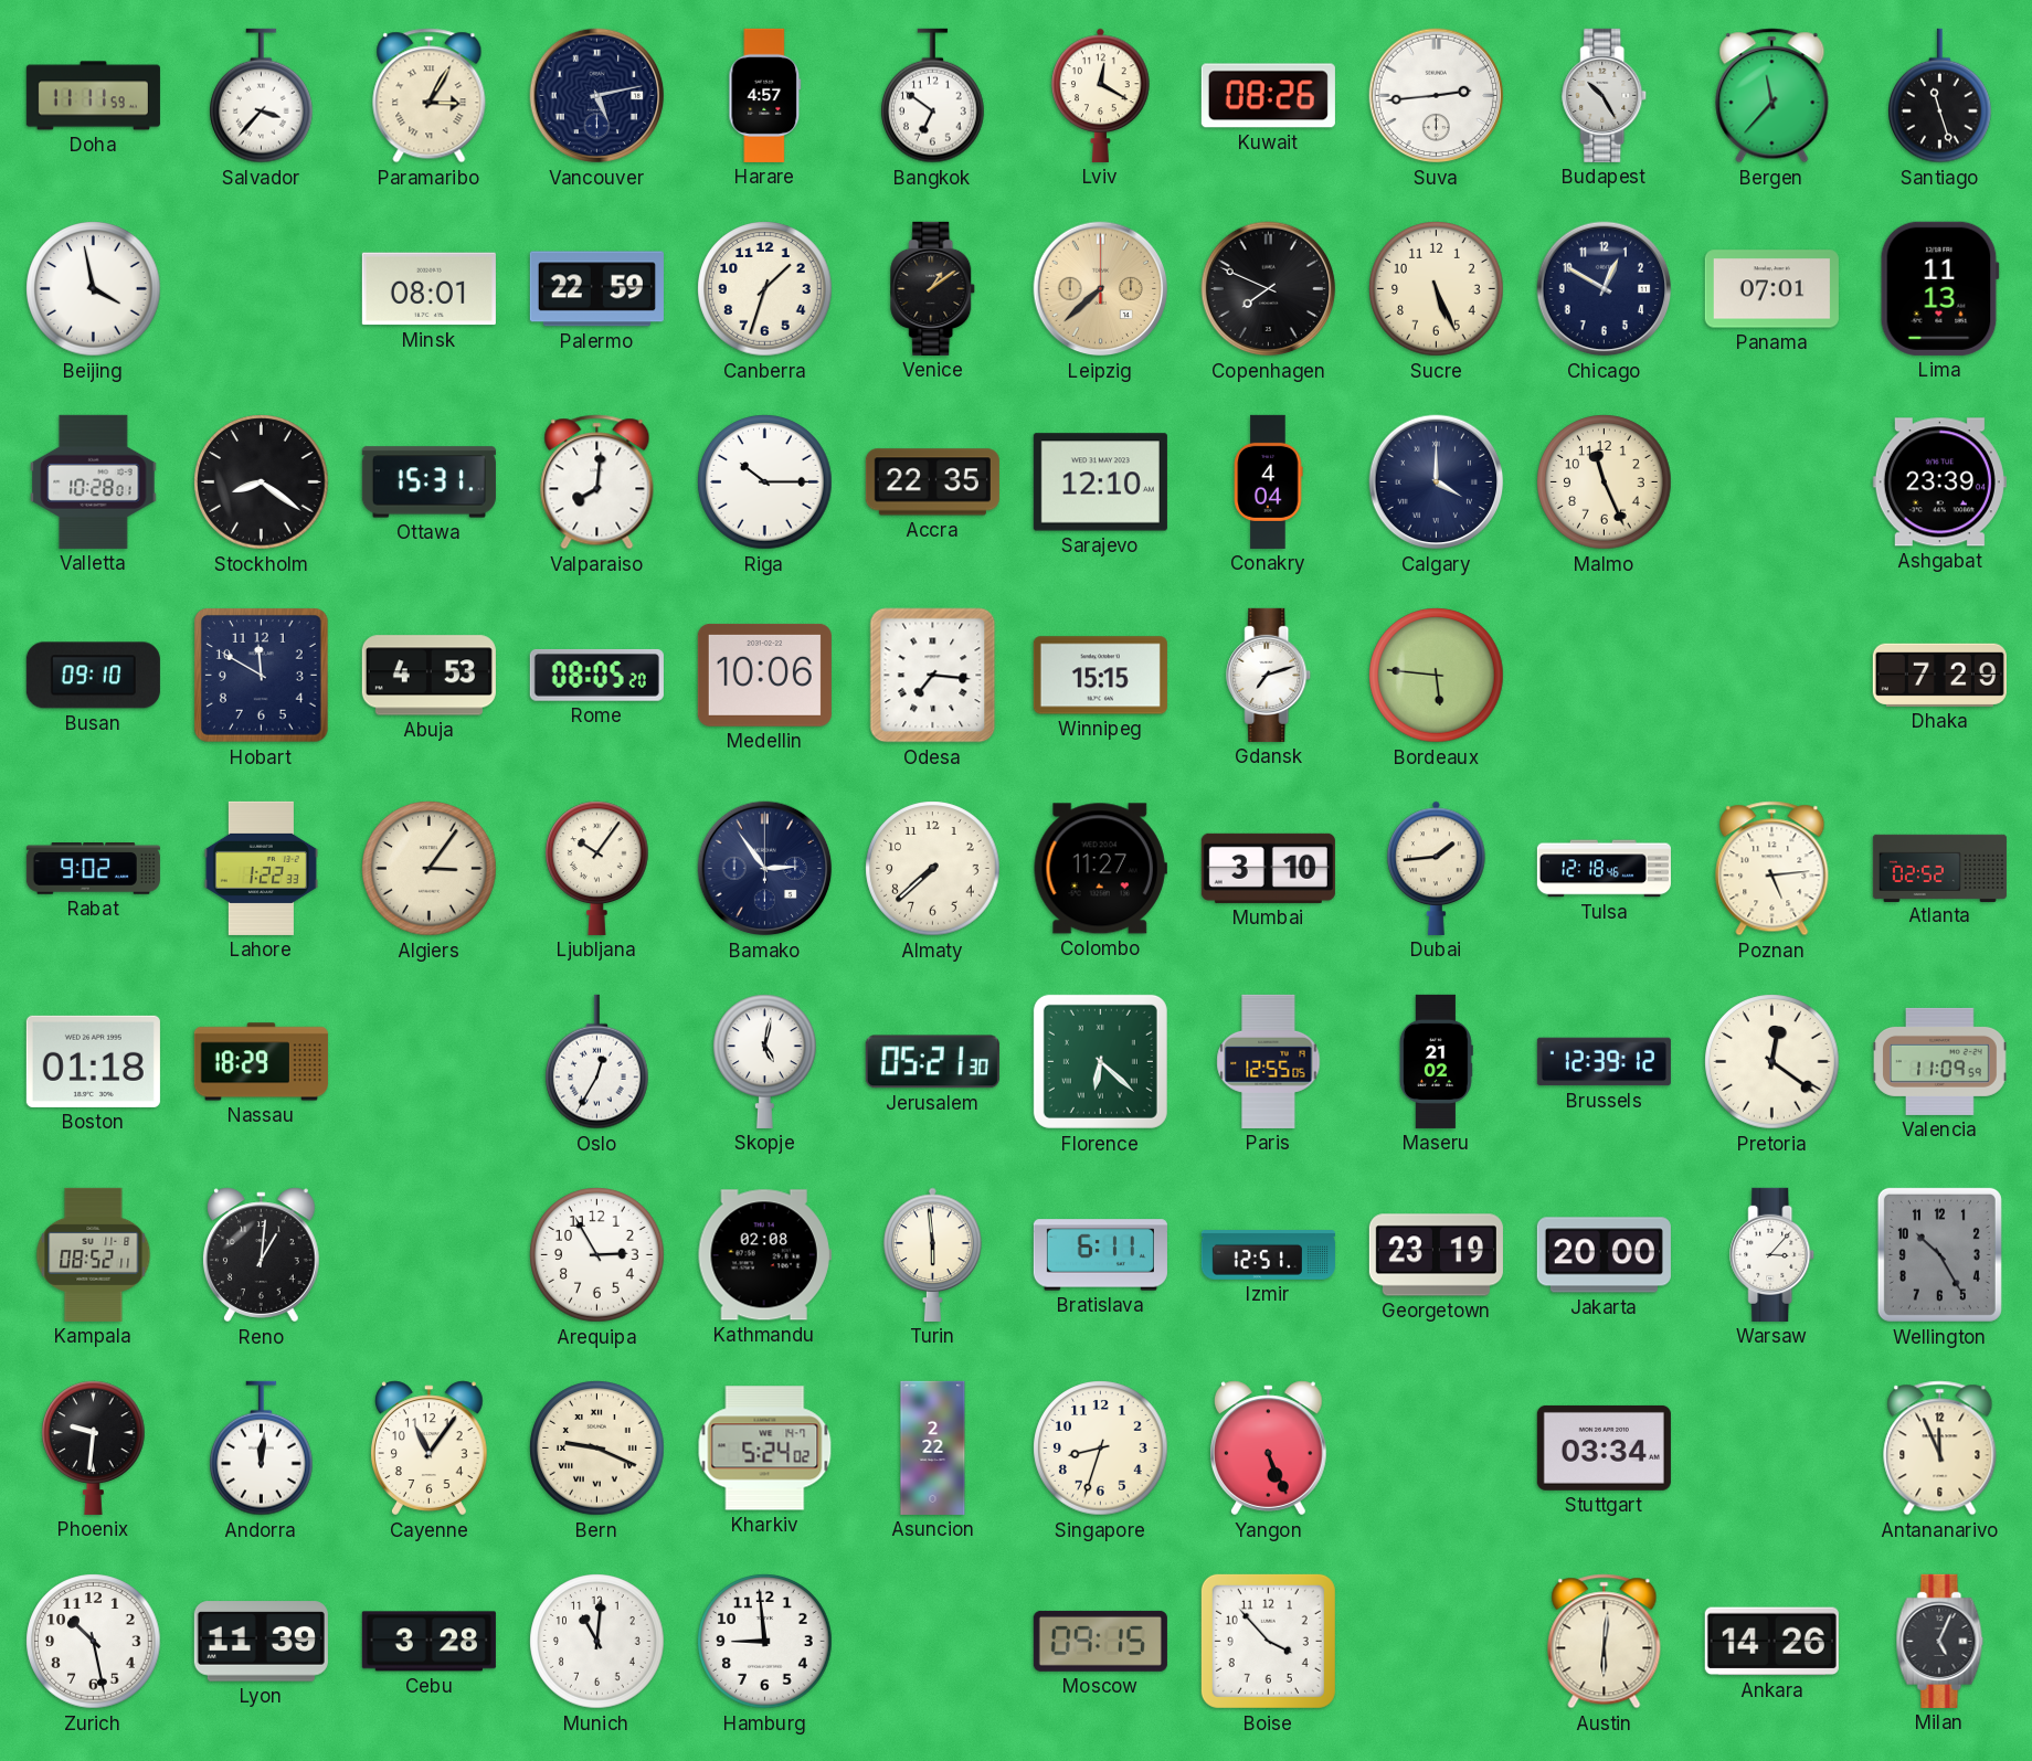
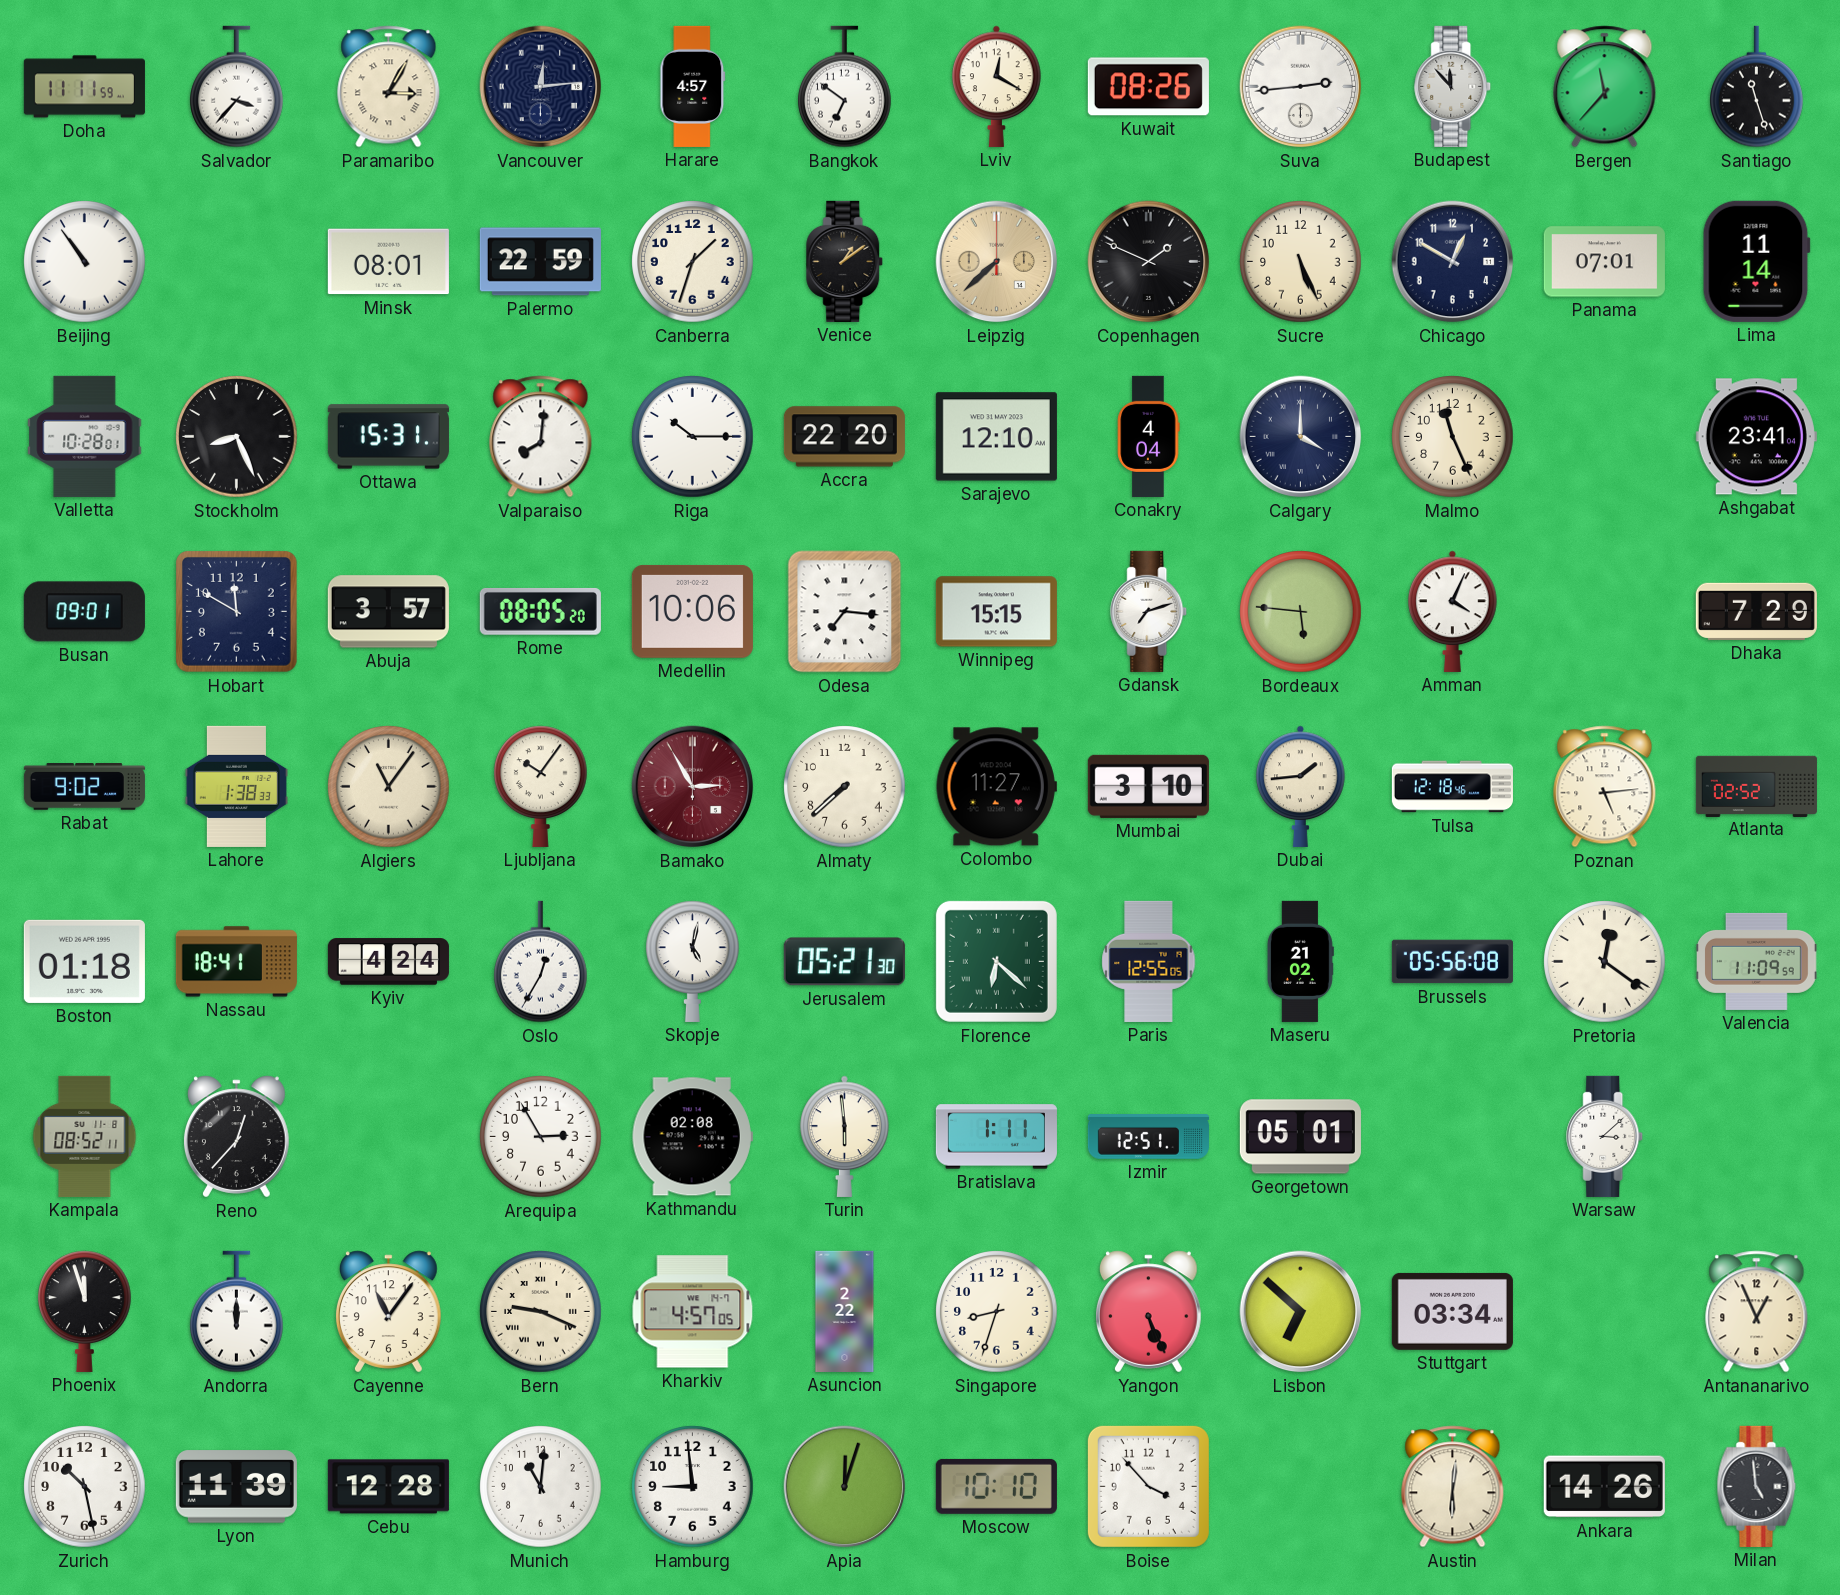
Vancouver: 5:13 -> 12:14 (541, 87)
Budapest: 10:25 -> 11:53 (1453, 86)
Beijing: 3:58 -> 10:54 (85, 262)
Copenhagen: 7:49 -> 1:49 (1149, 262)
Lima: 11:13 -> 11:14 (1756, 261)
Stockholm: 8:21 -> 8:26 (237, 437)
Accra: 22:35 -> 22:20 (844, 437)
Ashgabat: 23:39 -> 23:41 (1756, 437)
Busan: 09:10 -> 09:01 (84, 612)
Abuja: 4:53 -> 3:57 (388, 612)
Amman: none -> 4:04 (1453, 611)
Lahore: 1:22 -> 1:38 (236, 786)
Algiers: 3:06 -> 11:06 (389, 787)
Bamako: 2:54 -> 2:55 (693, 787)
Bamako dial: navy -> burgundy (693, 787)
Nassau: 18:29 -> 18:41 (236, 962)
Kyiv: none -> 4:24 (388, 962)
Brussels: 12:39 -> 05:56 (1452, 962)
Reno: 1:01 -> 12:37 (237, 1137)
Bratislava: 6:11 -> 1:11 (996, 1137)
Georgetown: 23:19 -> 05:01 (1300, 1137)
Jakarta: 20:00 -> none (1604, 1255)
Warsaw: 3:07 -> 3:08 (1605, 1136)
Wellington: 10:25 -> none (1939, 1254)
Phoenix: 9:31 -> 11:57 (85, 1311)
Andorra: 12:01 -> 12:00 (237, 1312)
Kharkiv: 5:24 -> 4:57 (693, 1312)
Lisbon: none -> 6:52 (1301, 1312)
Antananarivo: 11:56 -> 12:56 (1757, 1312)
Cebu: 3:28 -> 12:28 (388, 1487)
Apia: none -> 12:03 (845, 1487)
Moscow: 09:15 -> 10:10 (996, 1486)
Milan: 5:04 -> 4:59 (1757, 1486)
